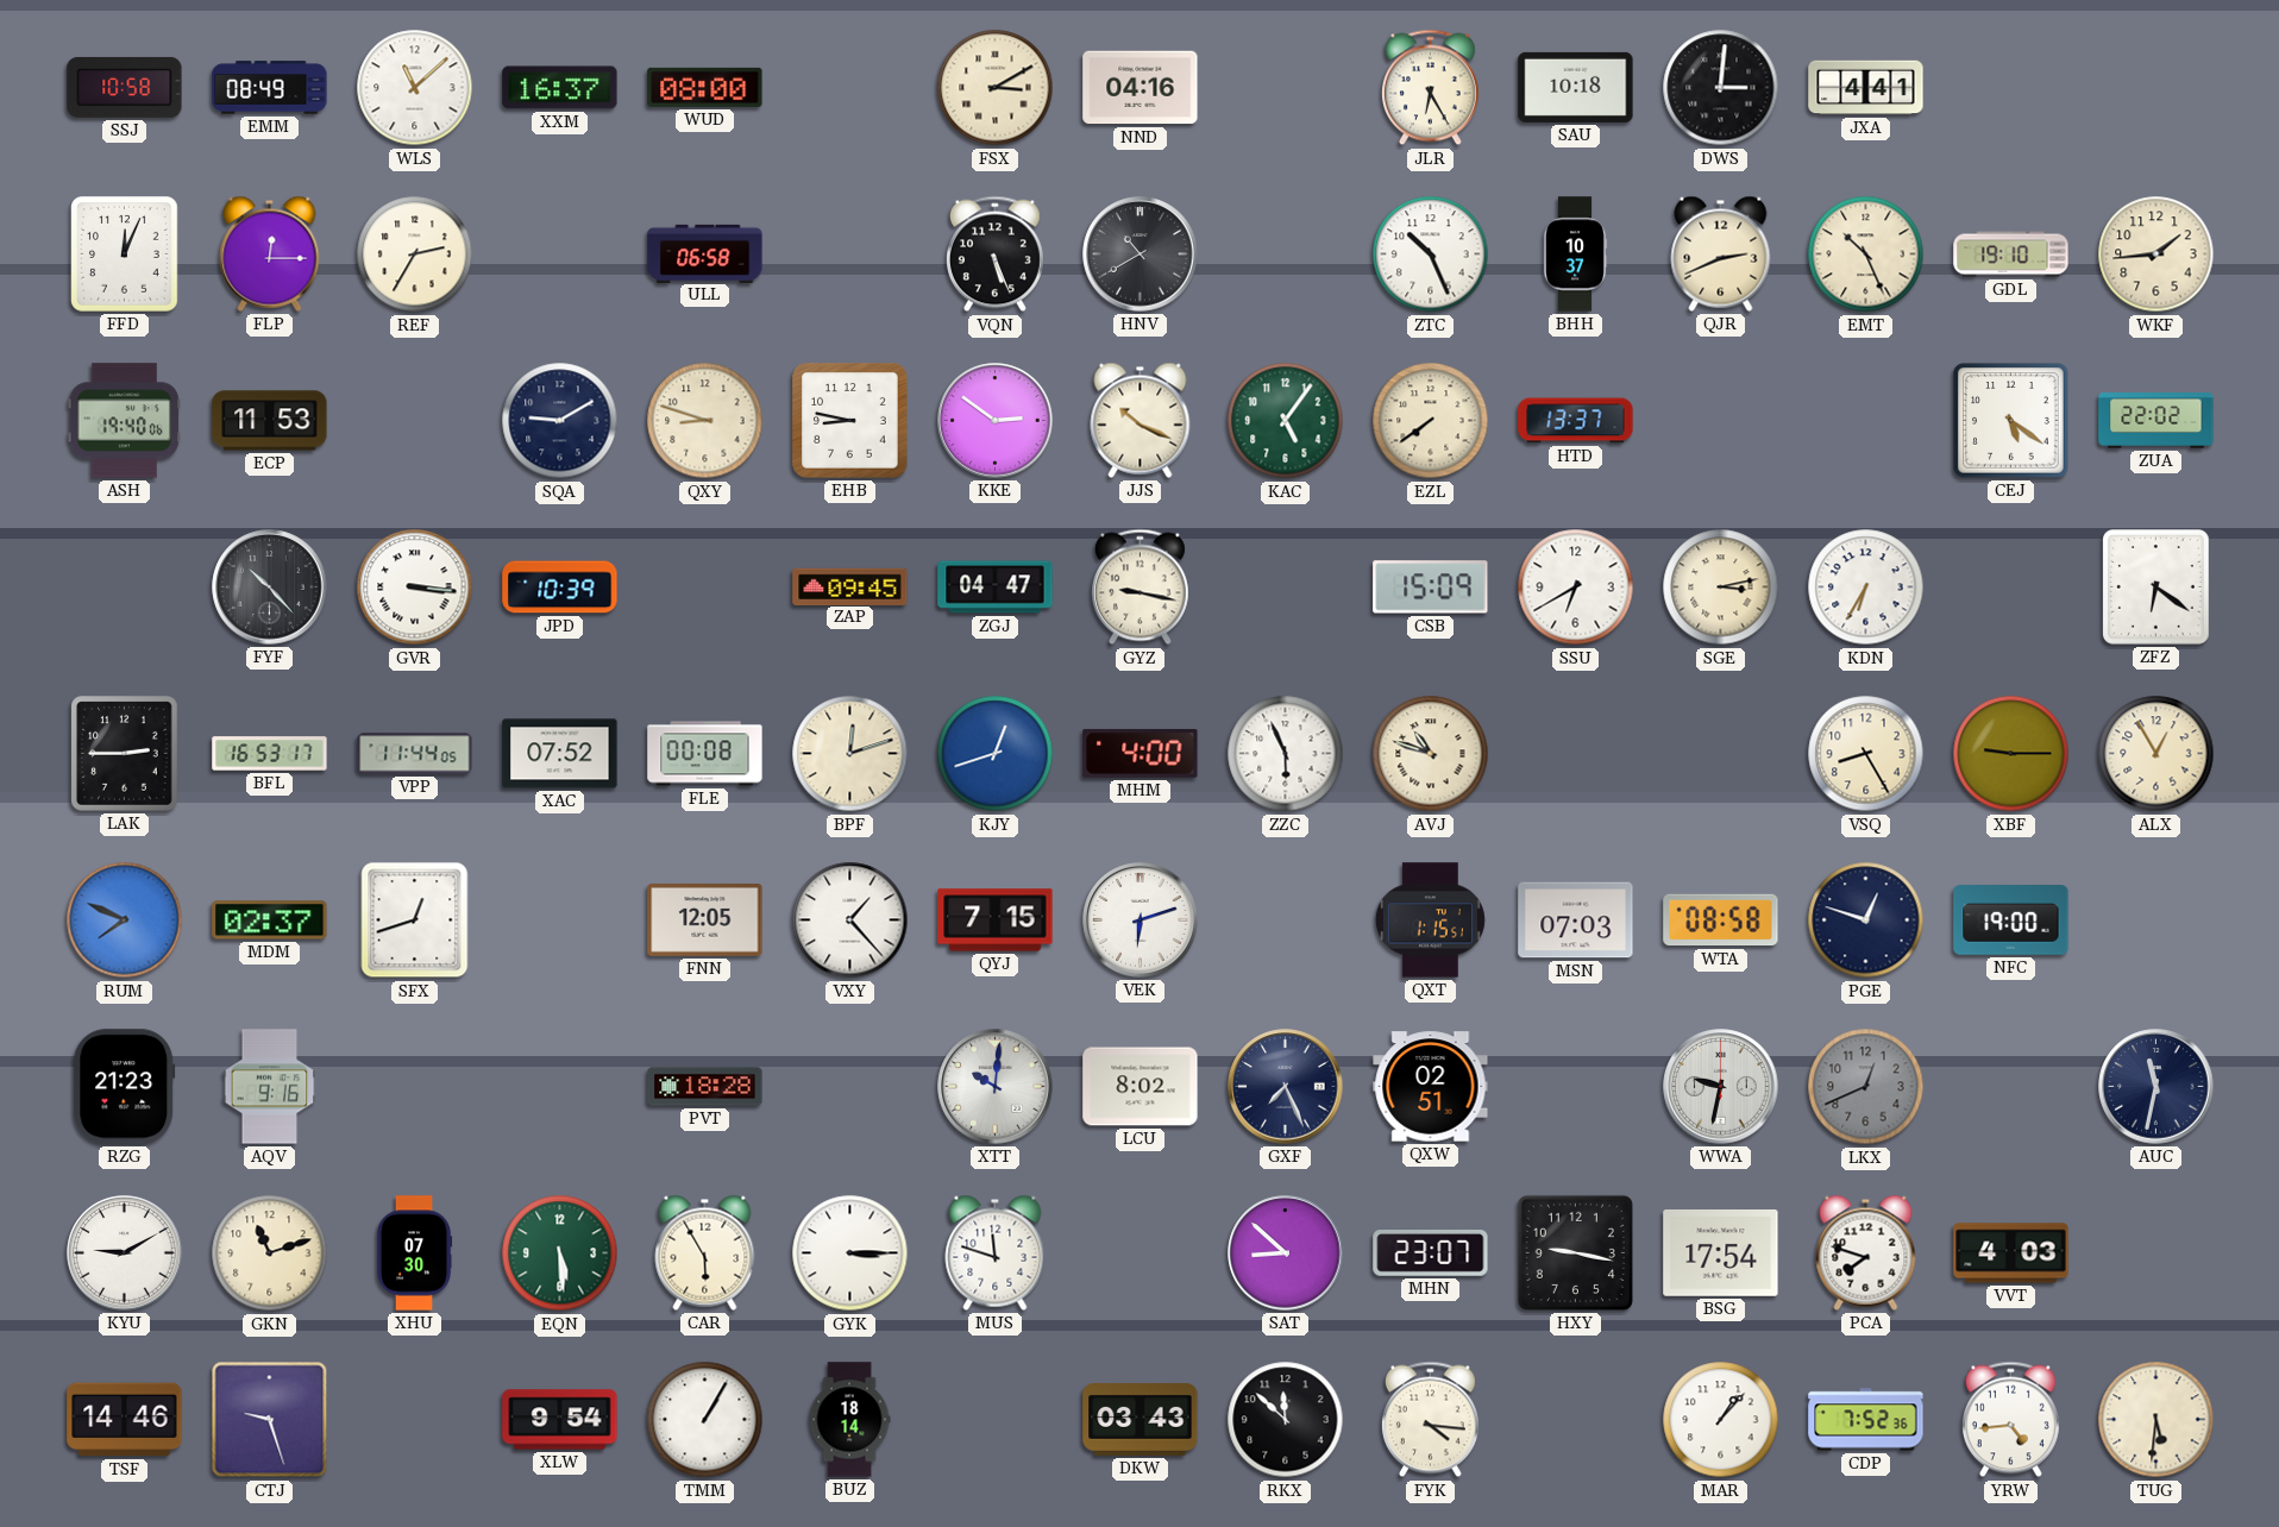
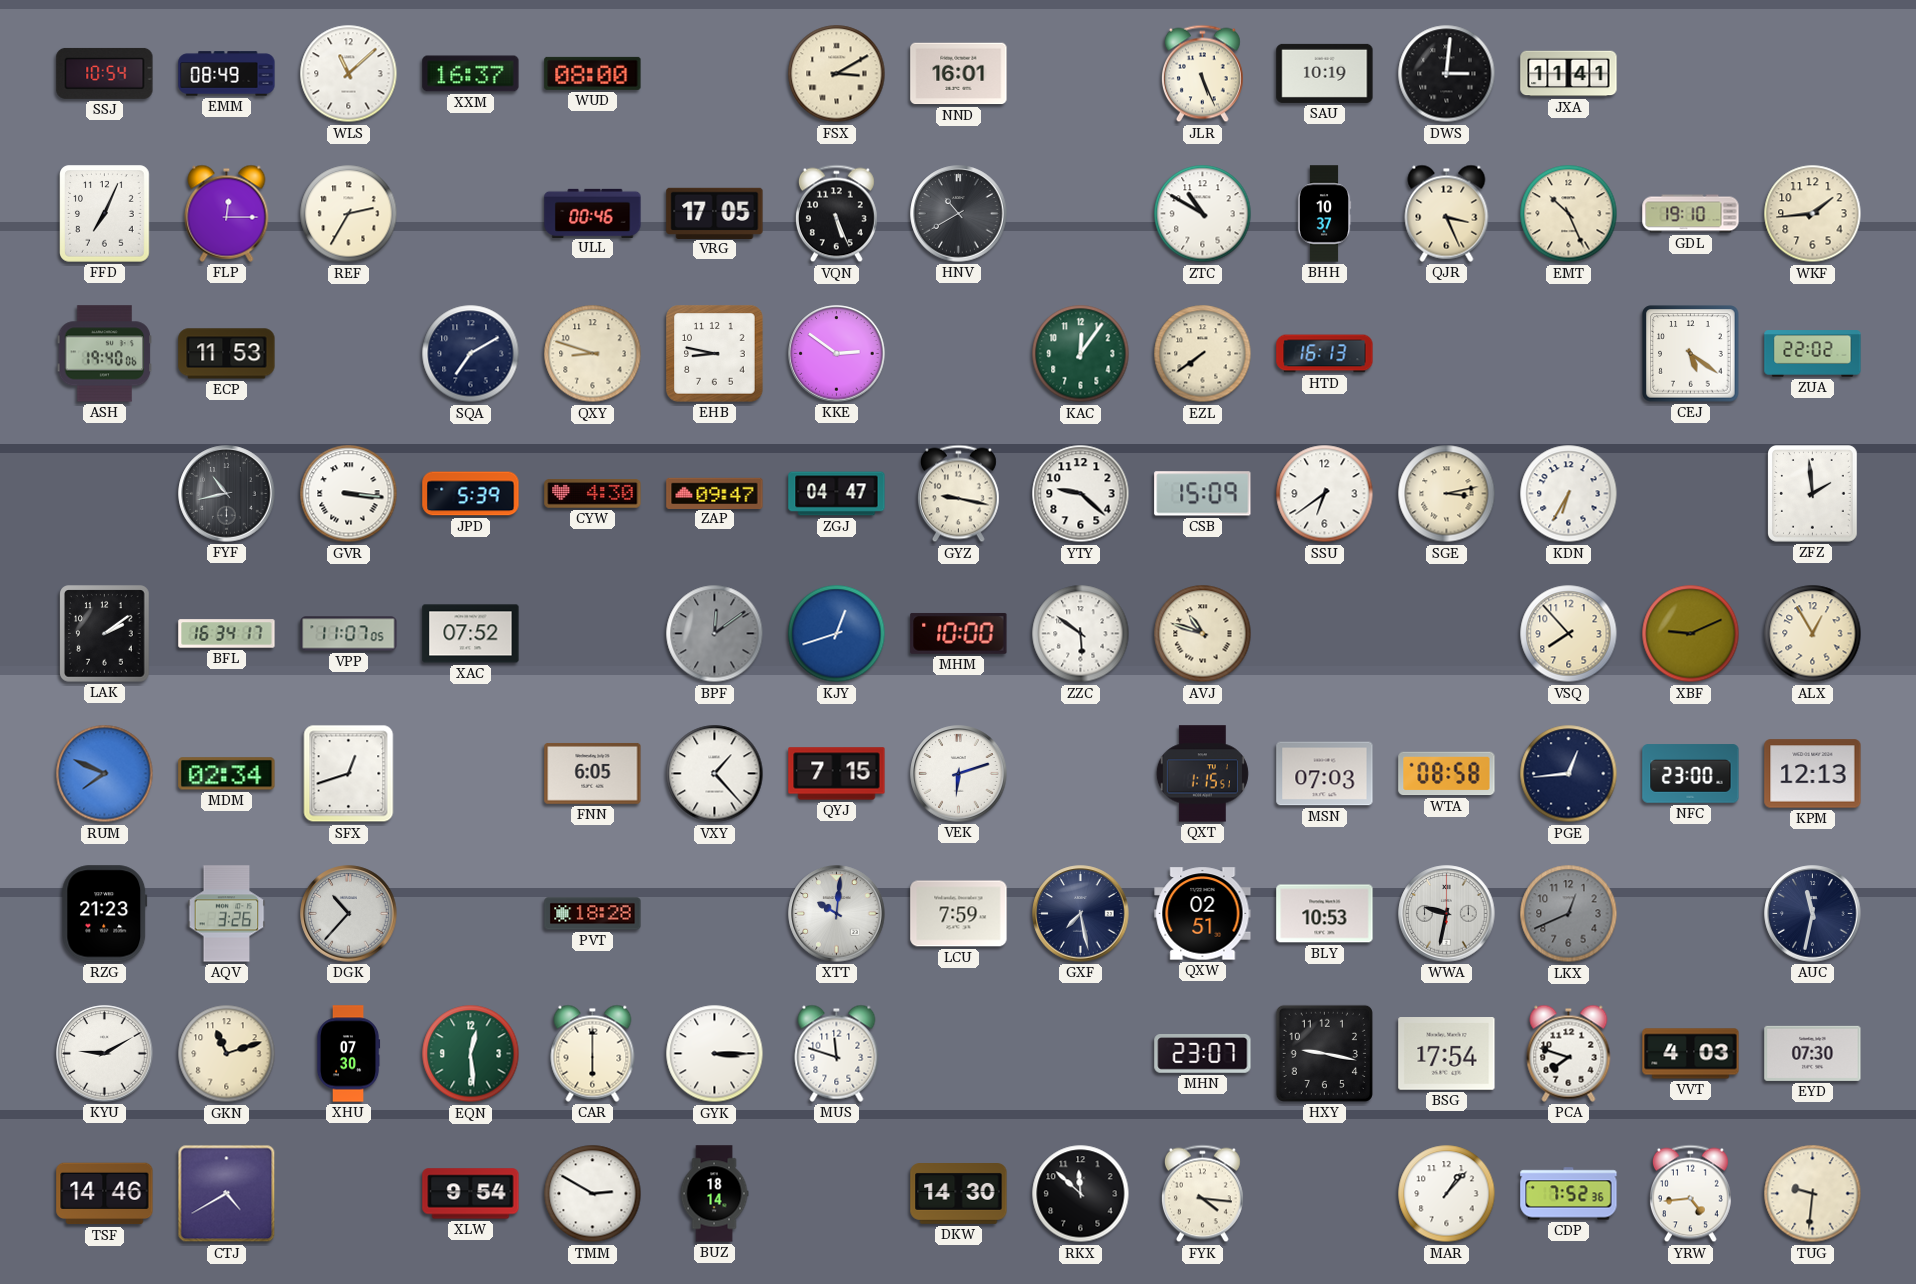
SSJ: 10:58 -> 10:54 (105, 73)
NND: 04:16 -> 16:01 (959, 74)
JLR: 6:25 -> 5:26 (1202, 74)
SAU: 10:18 -> 10:19 (1325, 73)
JXA: 4:41 -> 11:41 (1569, 74)
FFD: 12:04 -> 7:04 (105, 214)
ULL: 06:58 -> 00:46 (593, 213)
VRG: none -> 17:05 (715, 213)
ZTC: 10:26 -> 10:50 (1203, 214)
QJR: 2:41 -> 3:26 (1447, 213)
SQA: 9:10 -> 7:10 (471, 354)
JJS: 10:19 -> none (1141, 420)
KAC: 5:06 -> 12:06 (1081, 354)
HTD: 13:37 -> 16:13 (1325, 354)
FYF: 10:23 -> 10:43 (227, 494)
JPD: 10:39 -> 5:39 (471, 494)
CYW: none -> 4:30 (593, 494)
ZAP: 09:45 -> 09:47 (715, 493)
YTY: none -> 9:22 (1081, 494)
SSU: 6:40 -> 6:39 (1325, 494)
ZFZ: 6:21 -> 1:59 (1813, 494)
LAK: 2:45 -> 2:09 (105, 634)
BFL: 16:53 -> 16:34 (227, 634)
VPP: 11:44 -> 11:07 (349, 634)
FLE: 00:08 -> none (705, 754)
BPF: 12:12 -> 12:09 (715, 634)
BPF dial: cream -> grey (715, 634)
MHM: 4:00 -> 10:00 (959, 633)
ZZC: 5:56 -> 5:51 (1081, 634)
VSQ: 8:25 -> 7:53 (1569, 634)
XBF: 9:15 -> 9:11 (1691, 634)
MDM: 02:37 -> 02:34 (227, 774)
FNN: 12:05 -> 6:05 (593, 773)
PGE: 12:48 -> 12:44 (1569, 774)
NFC: 19:00 -> 23:00 (1691, 774)
KPM: none -> 12:13 (1813, 774)
AQV: 9:16 -> 3:26 (227, 914)
DGK: none -> 10:37 (349, 914)
LCU: 8:02 -> 7:59 (959, 914)
GXF: 7:26 -> 7:28 (1081, 914)
BLY: none -> 10:53 (1325, 914)
EQN: 5:29 -> 12:29 (471, 1054)
CAR: 5:55 -> 6:00 (593, 1053)
SAT: 8:52 -> none (1286, 1253)
EYD: none -> 07:30 (1813, 1053)
CTJ: 9:27 -> 4:40 (227, 1194)
TMM: 1:05 -> 2:50 (593, 1194)
DKW: 03:43 -> 14:30 (959, 1194)
TUG: 5:31 -> 9:31 (1813, 1194)
